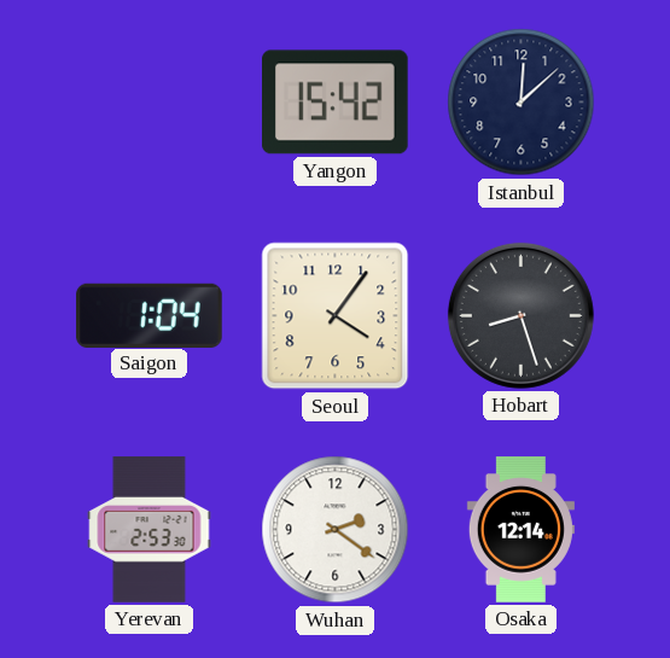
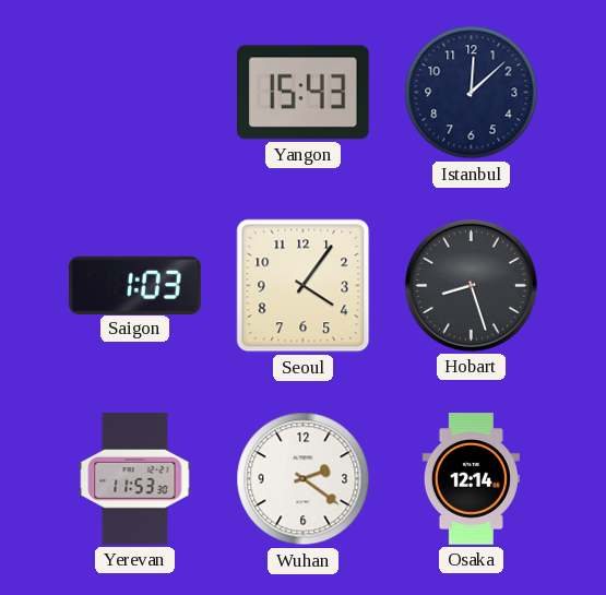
Yangon: 15:42 -> 15:43 (304, 93)
Saigon: 1:04 -> 1:03 (135, 285)
Yerevan: 2:53 -> 11:53 (135, 479)
